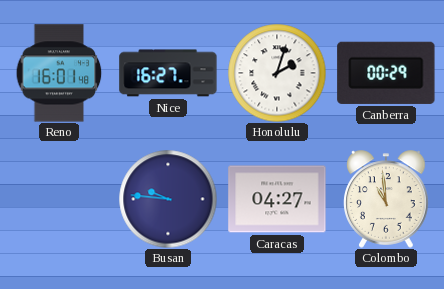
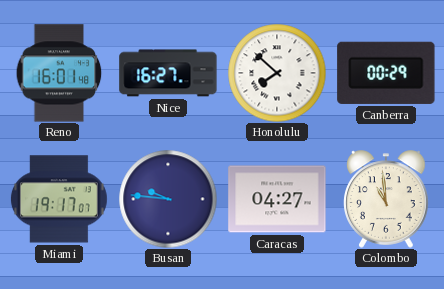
Honolulu: 2:03 -> 7:52 (277, 73)
Miami: none -> 19:17 (59, 199)
